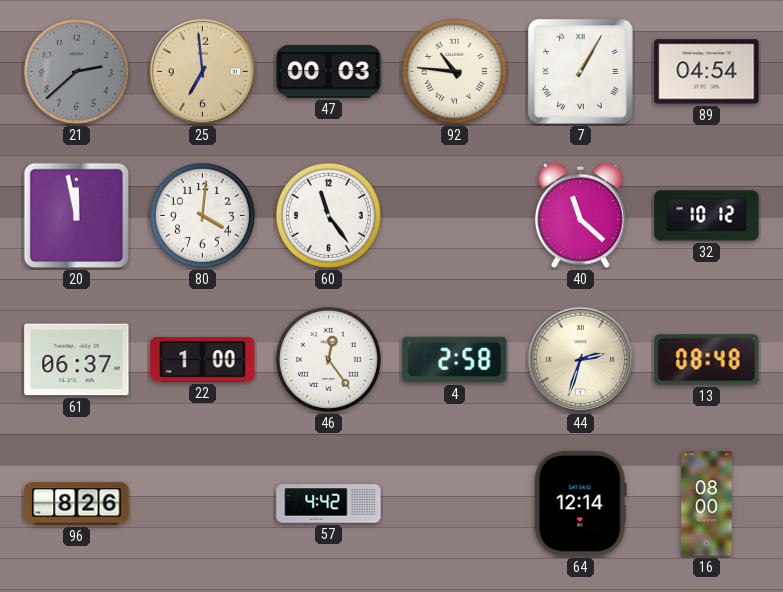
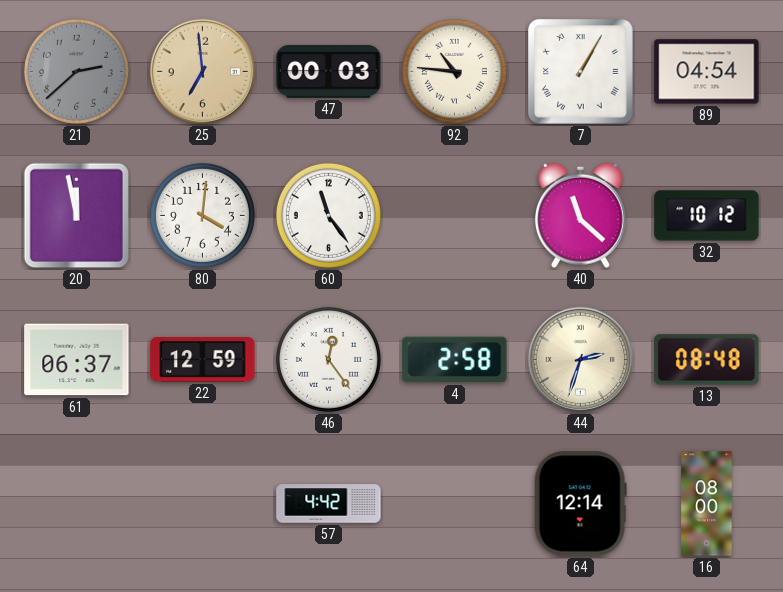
22: 1:00 -> 12:59 (203, 360)
96: 8:26 -> none (77, 504)
